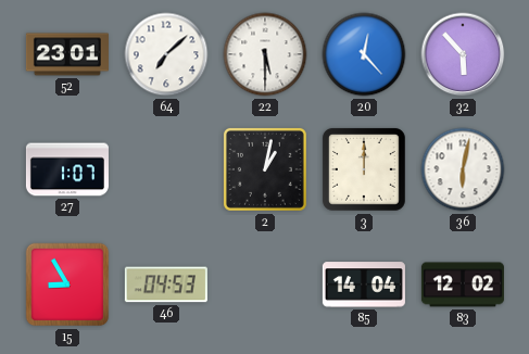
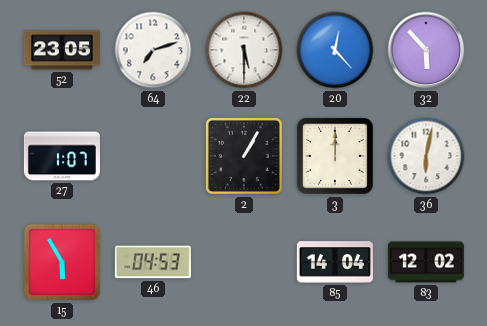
52: 23:01 -> 23:05 (62, 50)
64: 7:08 -> 7:12 (153, 50)
2: 1:02 -> 1:05 (244, 156)
15: 8:55 -> 5:55 (62, 262)
